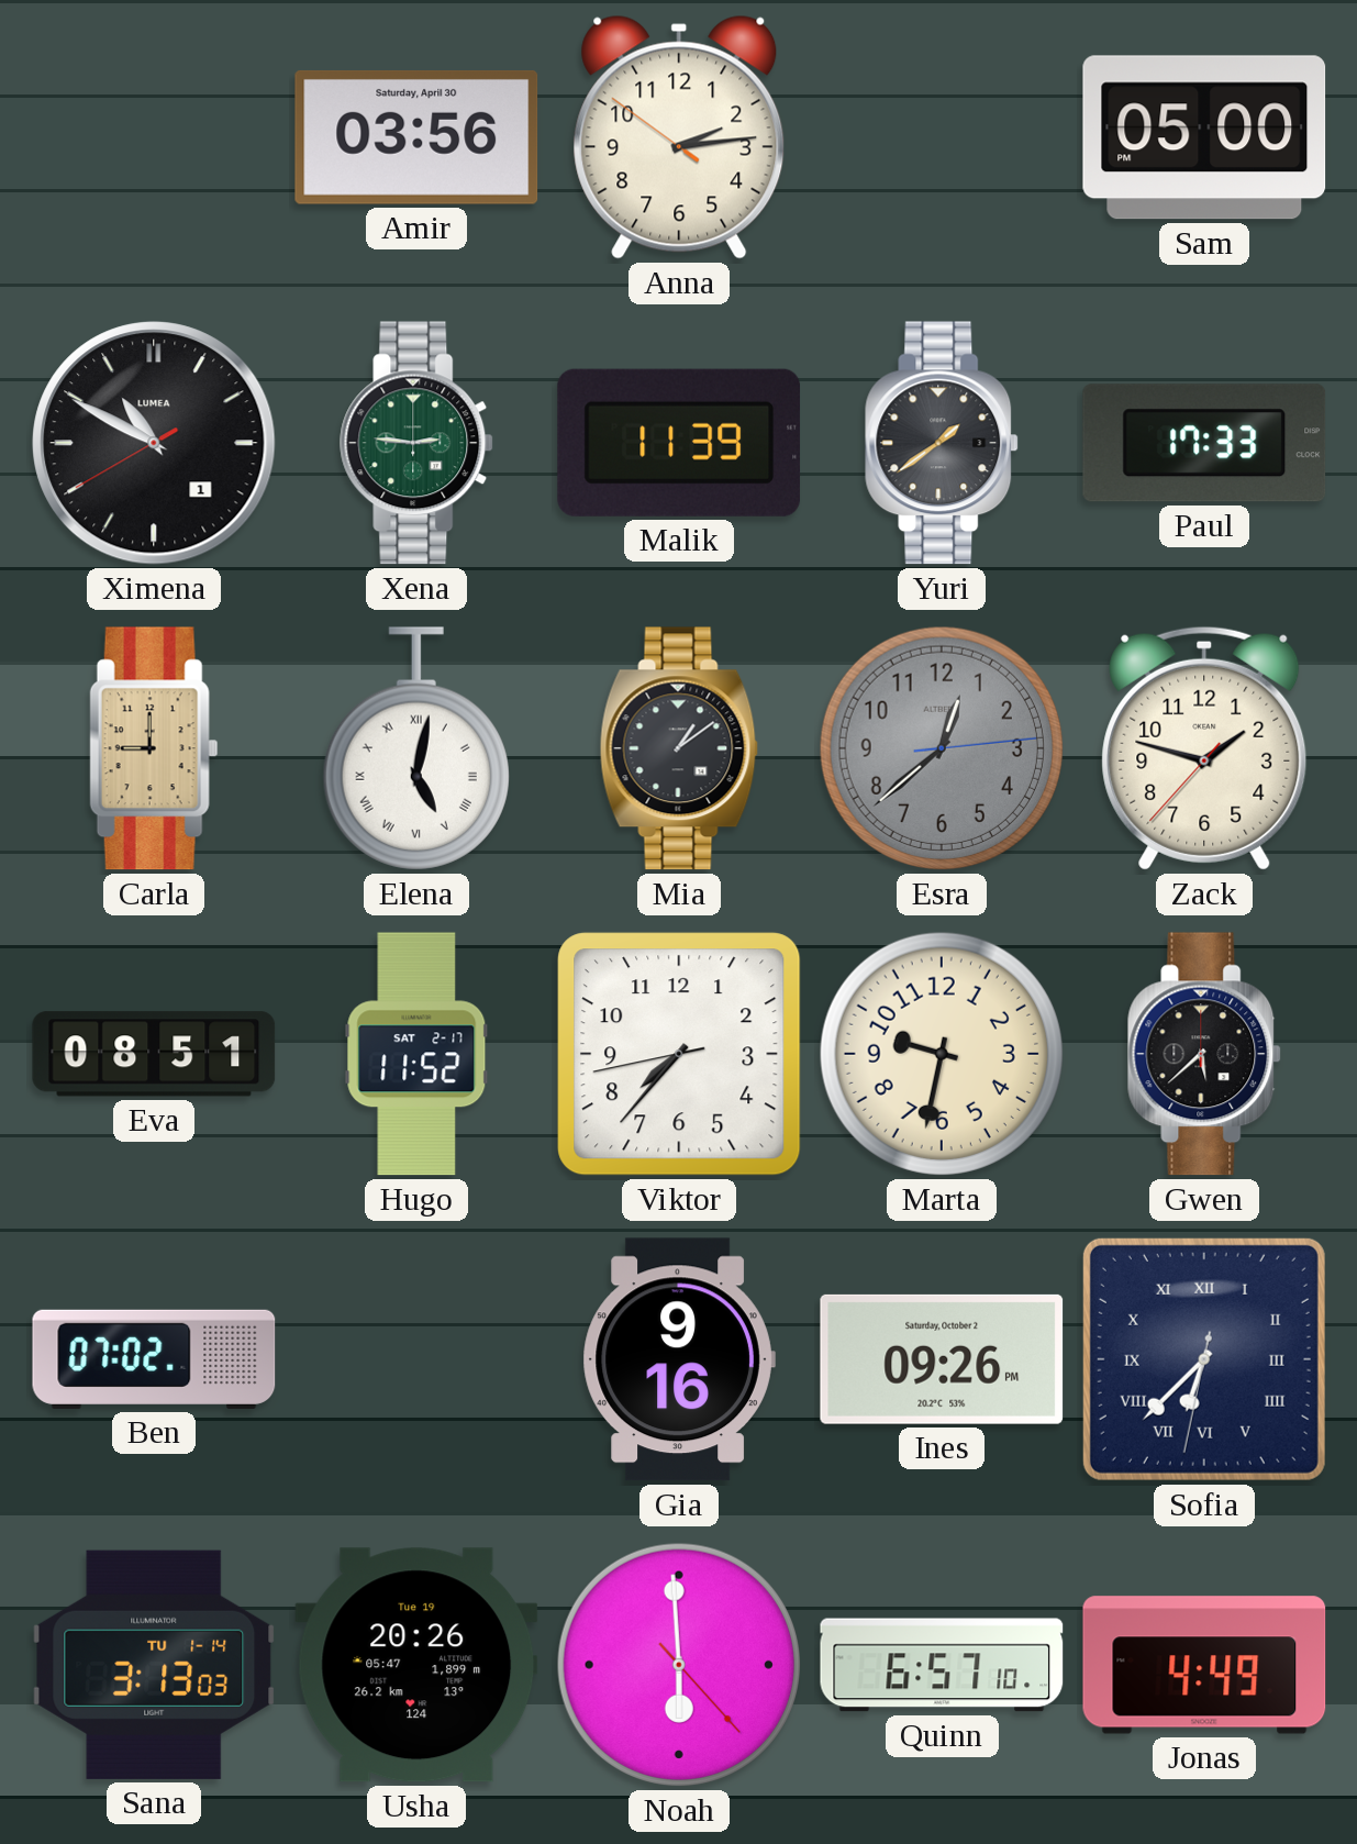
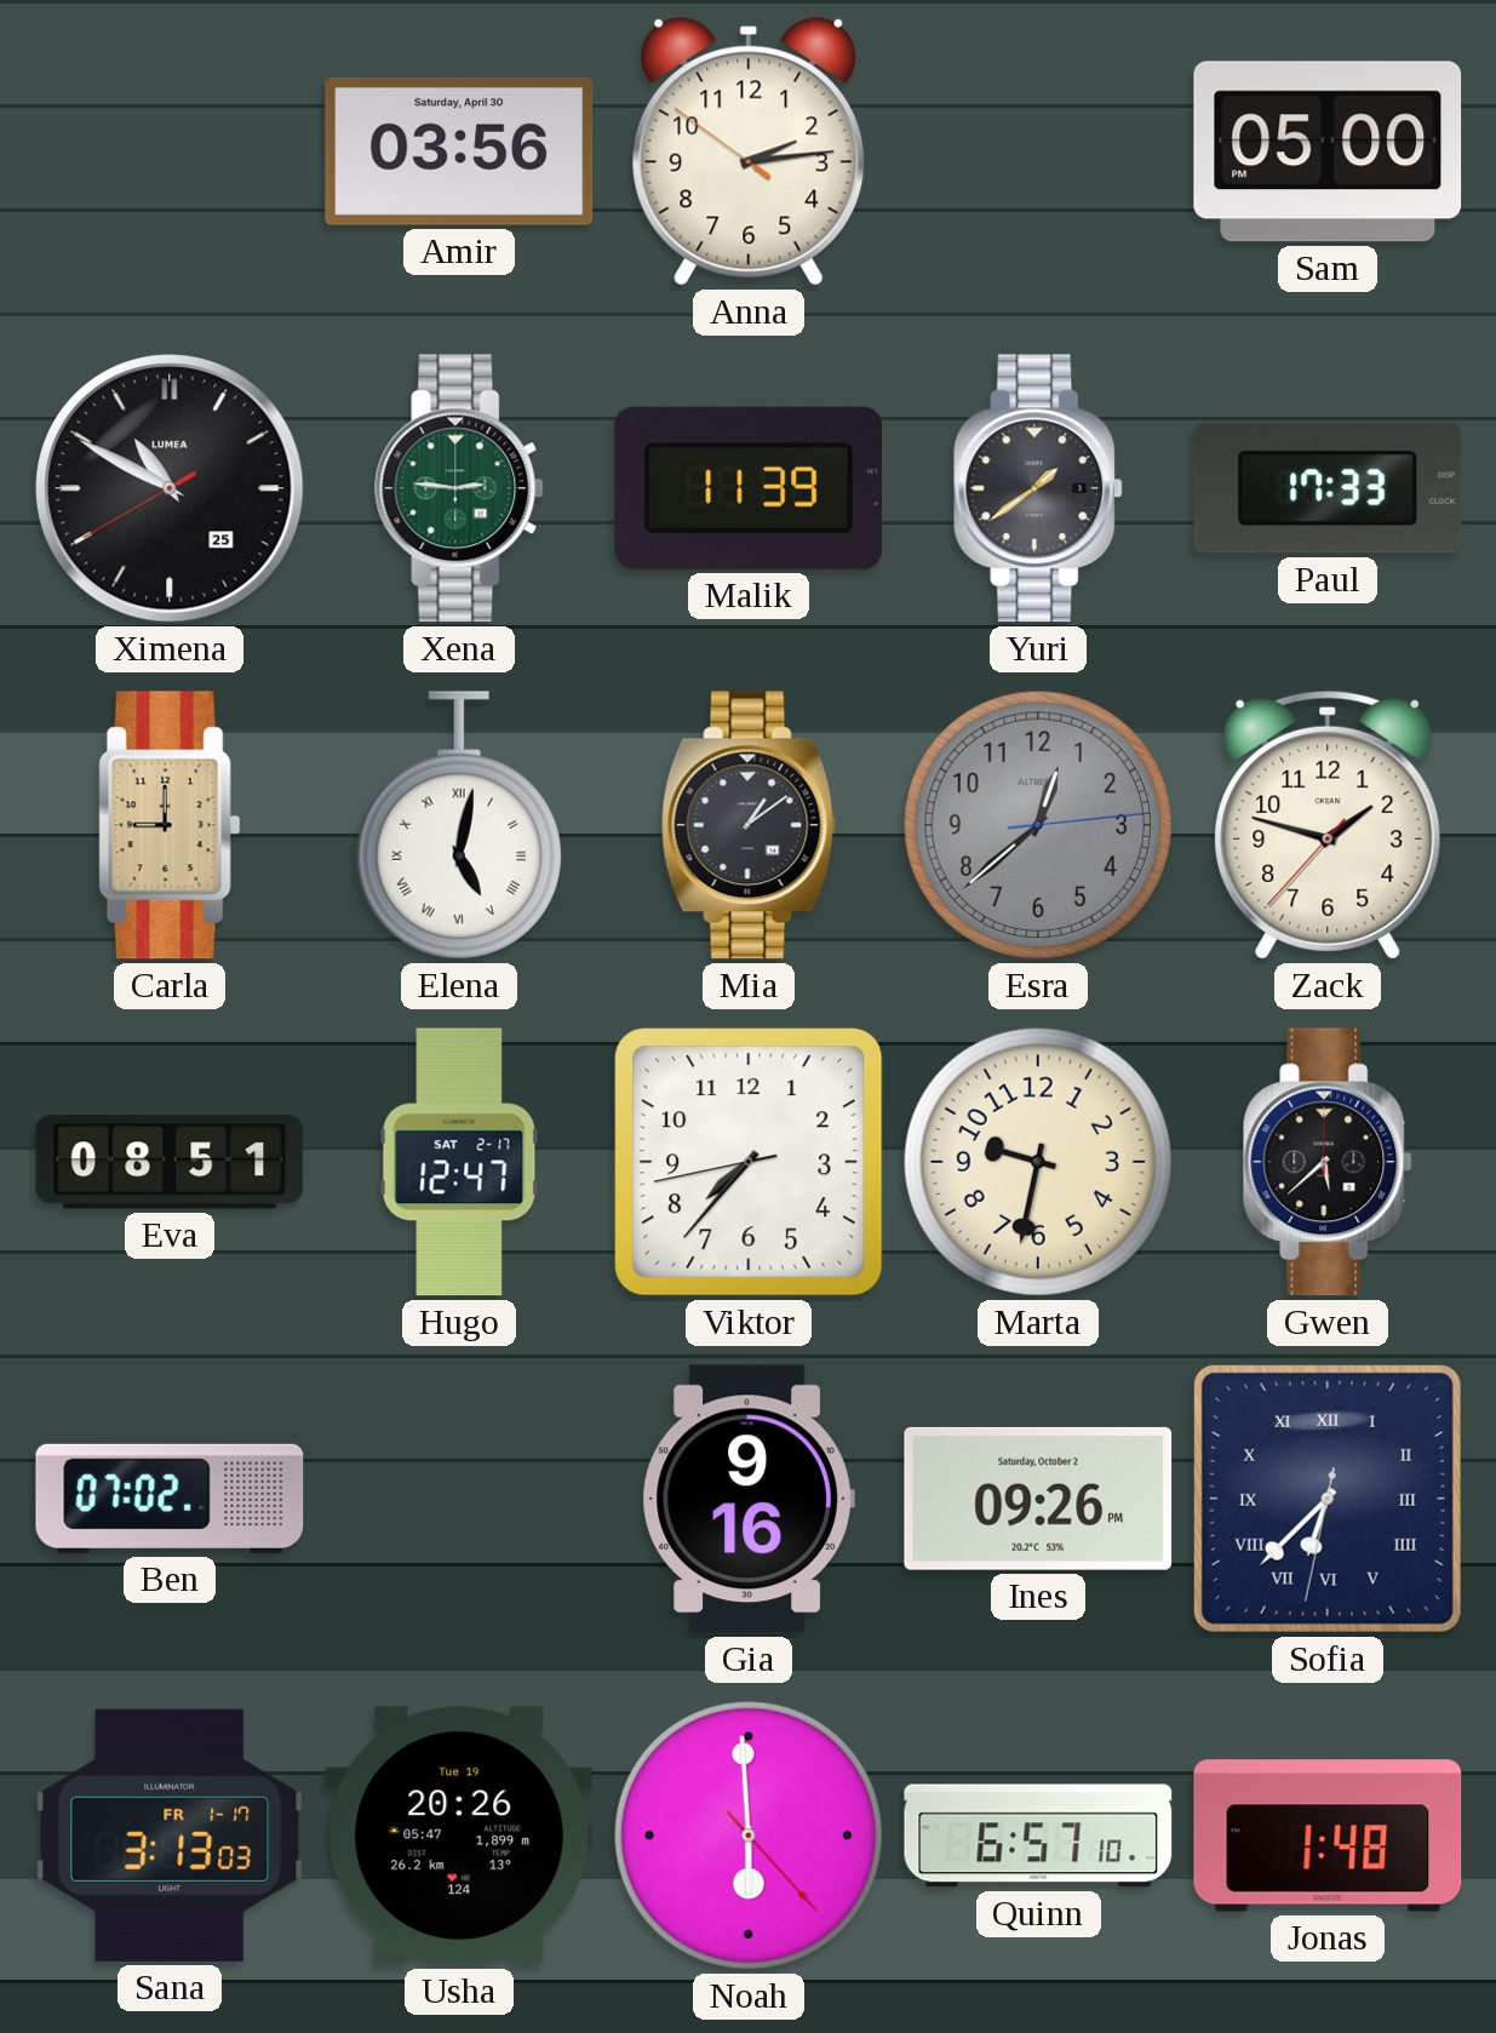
Ximena date: 1 -> 25 (170, 488)
Hugo: 11:52 -> 12:47 (459, 1162)
Sana date: TU 1-14 -> FR 1-17 (170, 1836)
Jonas: 4:49 -> 1:48 (1328, 1836)
